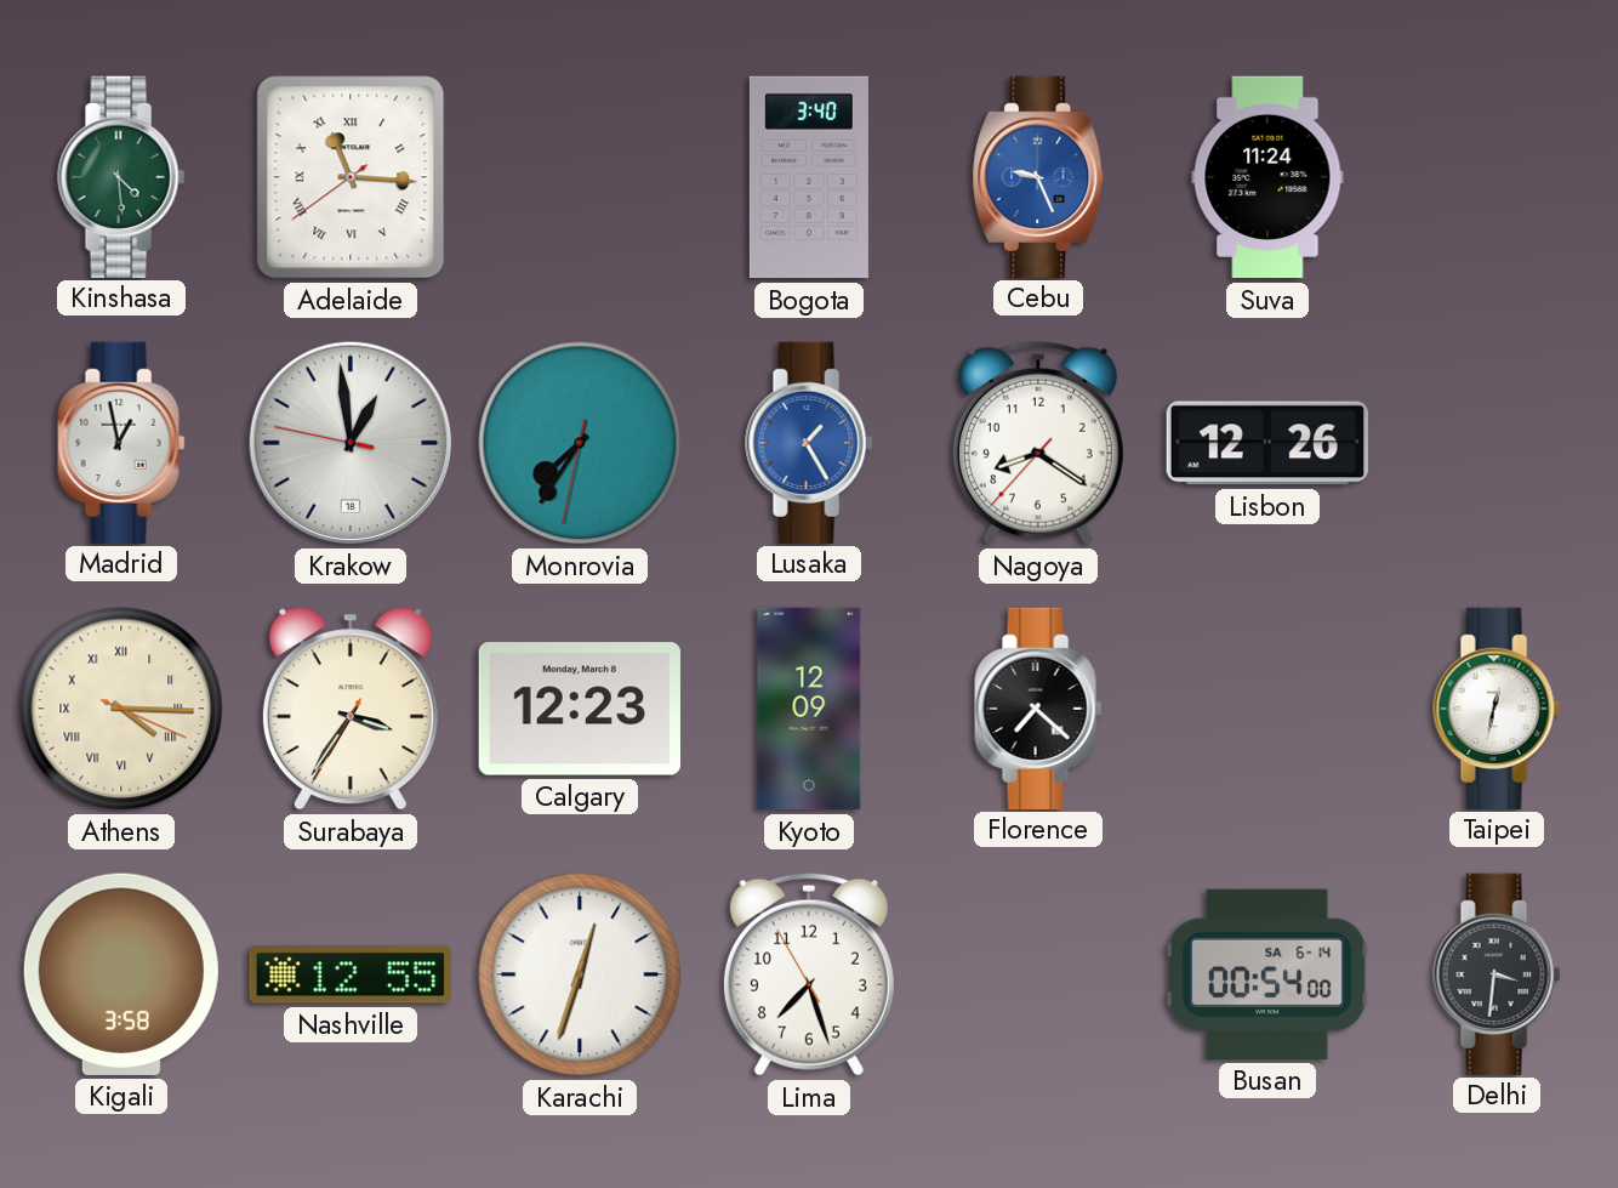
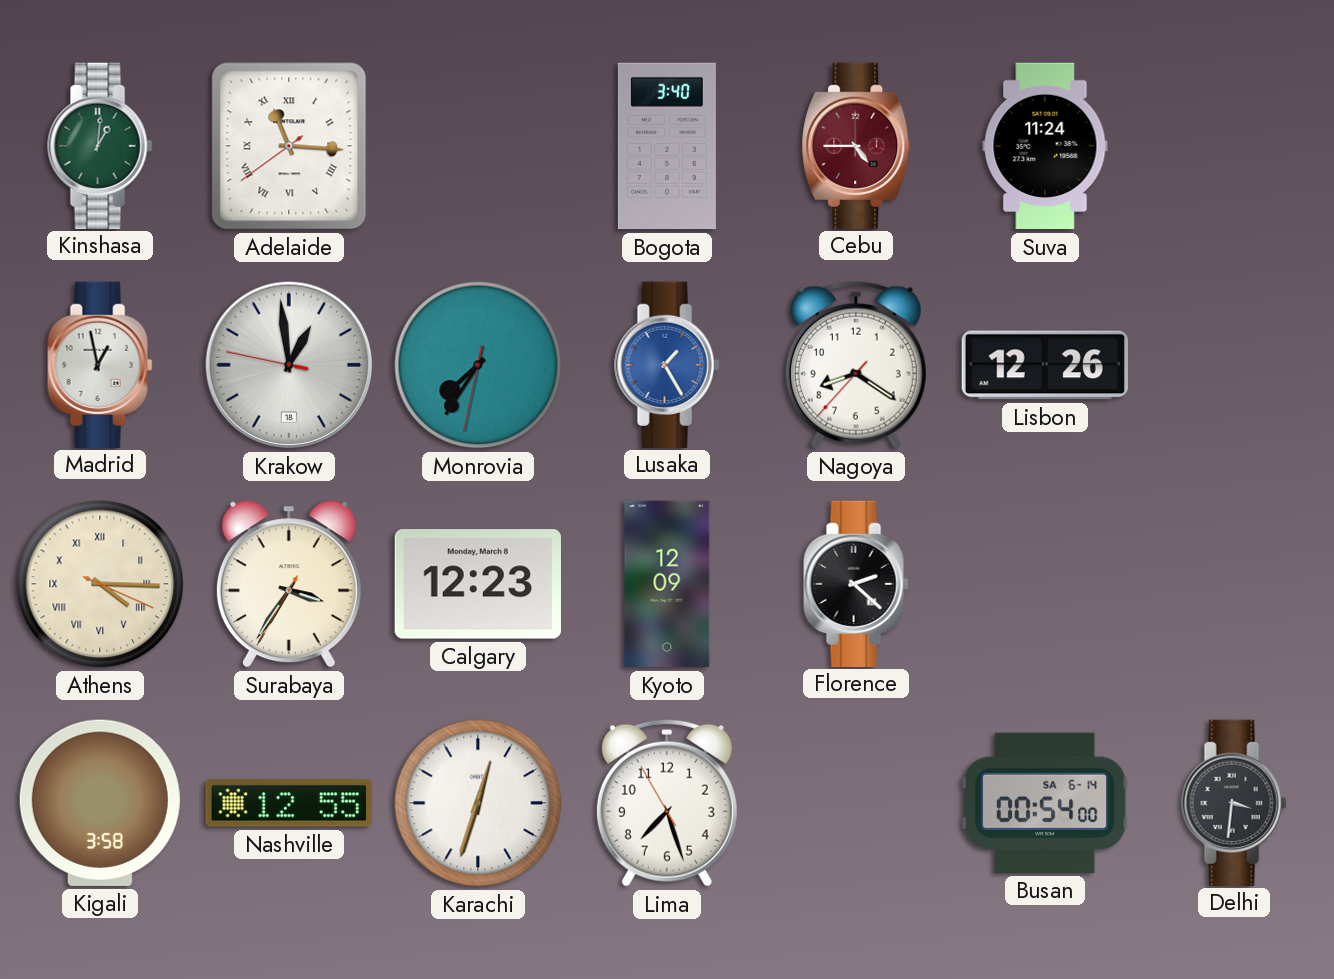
Kinshasa: 4:29 -> 1:01 (100, 145)
Cebu: 9:26 -> 4:45 (856, 145)
Cebu dial: blue -> burgundy (856, 145)
Florence: 7:22 -> 2:22 (856, 583)
Taipei: 12:32 -> none (1497, 707)
